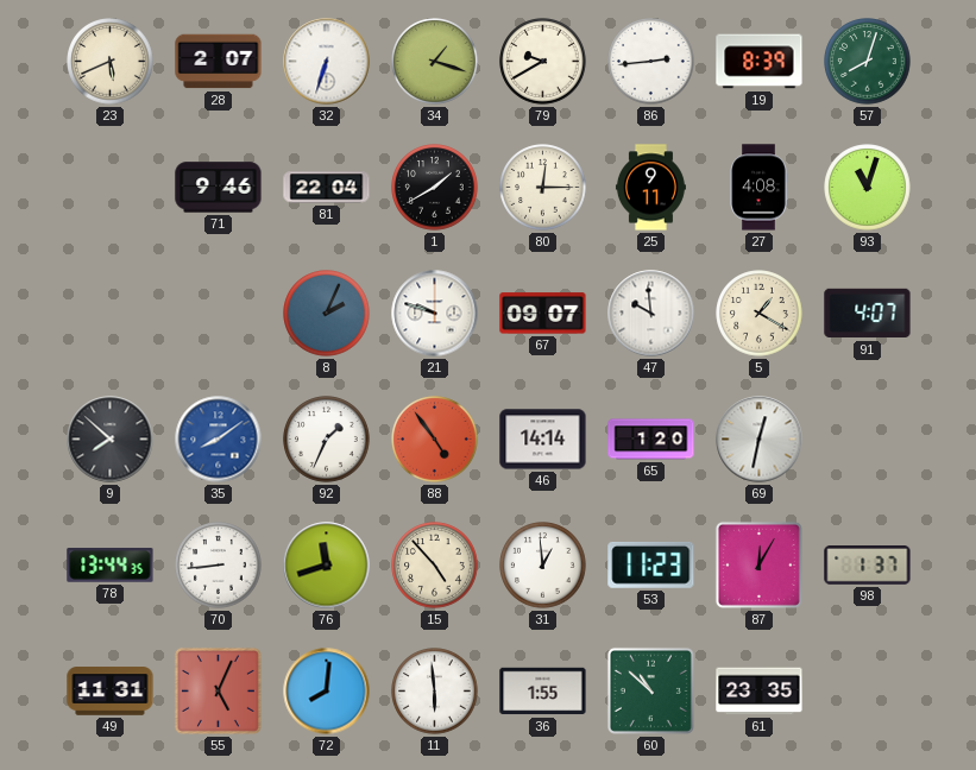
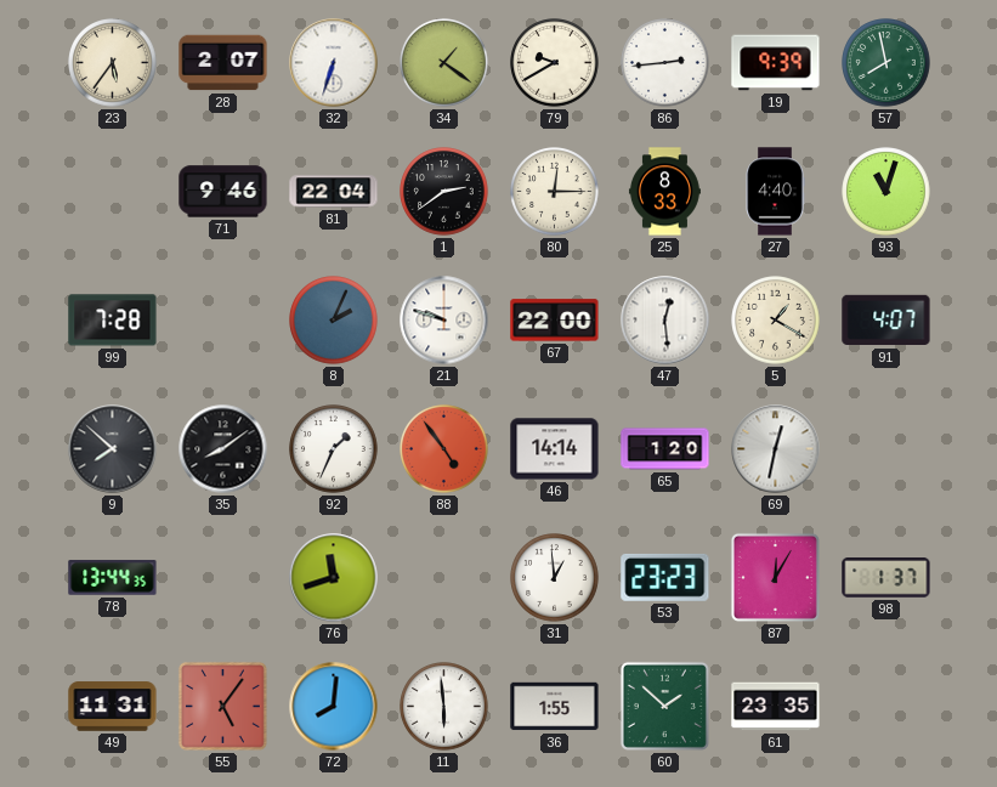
23: 5:41 -> 5:36 (113, 63)
34: 1:18 -> 1:21 (444, 63)
19: 8:39 -> 9:39 (776, 63)
57: 8:03 -> 7:58 (886, 63)
1: 1:40 -> 2:39 (444, 192)
25: 9:11 -> 8:33 (664, 192)
27: 4:08 -> 4:40 (775, 192)
99: none -> 7:28 (113, 321)
67: 09:07 -> 22:00 (555, 321)
47: 9:59 -> 12:29 (665, 321)
35 dial: blue -> black (223, 449)
70: 8:44 -> none (219, 566)
15: 4:53 -> none (435, 566)
53: 11:23 -> 23:23 (665, 577)
55: 5:04 -> 5:06 (222, 706)
60: 10:52 -> 1:52 (664, 706)
